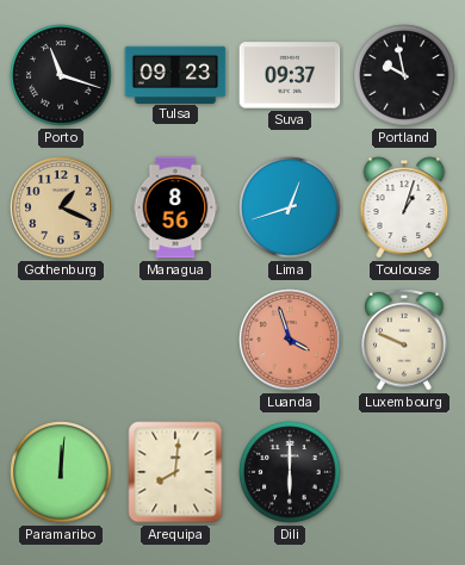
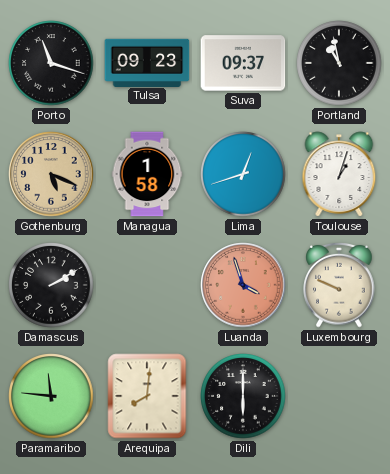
Portland: 9:58 -> 10:58 (339, 63)
Gothenburg: 1:19 -> 5:19 (51, 174)
Managua: 8:56 -> 1:58 (147, 174)
Damascus: none -> 2:10 (51, 285)
Paramaribo: 12:01 -> 11:46 (51, 396)
